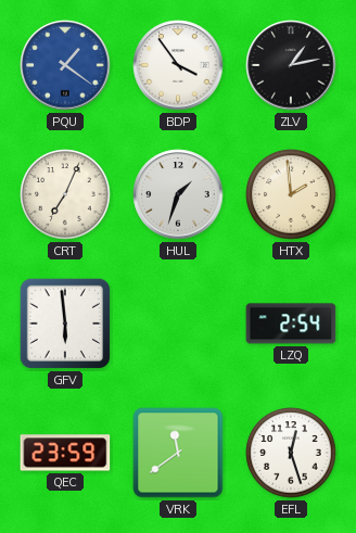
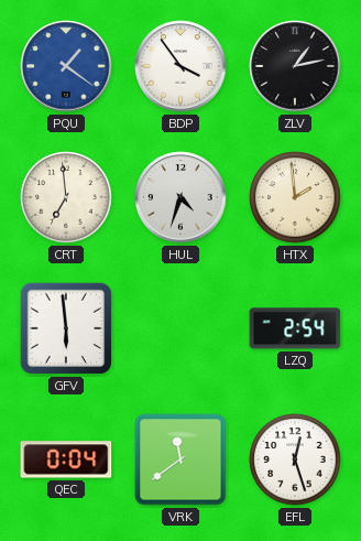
CRT: 7:04 -> 6:59 (66, 197)
HUL: 1:33 -> 4:33 (180, 197)
QEC: 23:59 -> 0:04 (66, 459)
